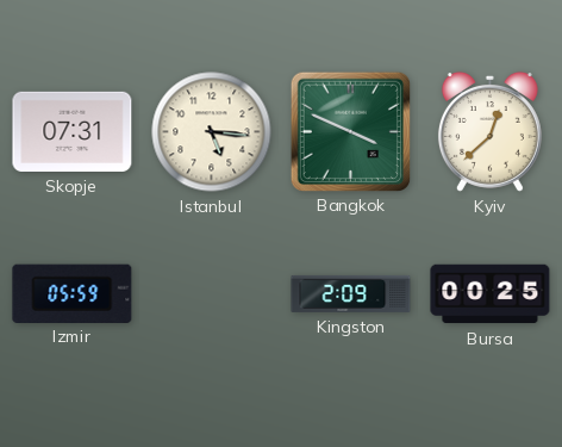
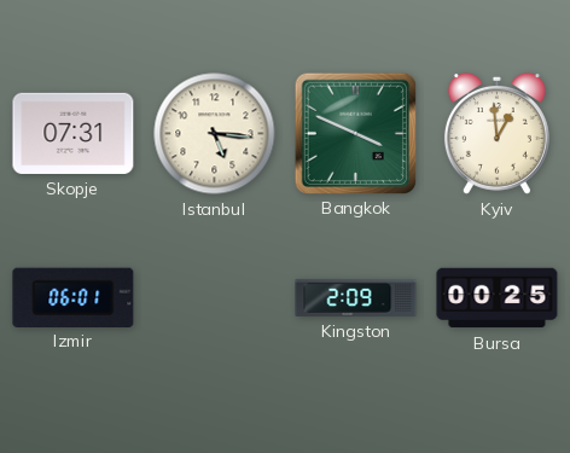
Kyiv: 12:38 -> 12:59 (496, 133)
Izmir: 05:59 -> 06:01 (74, 297)
